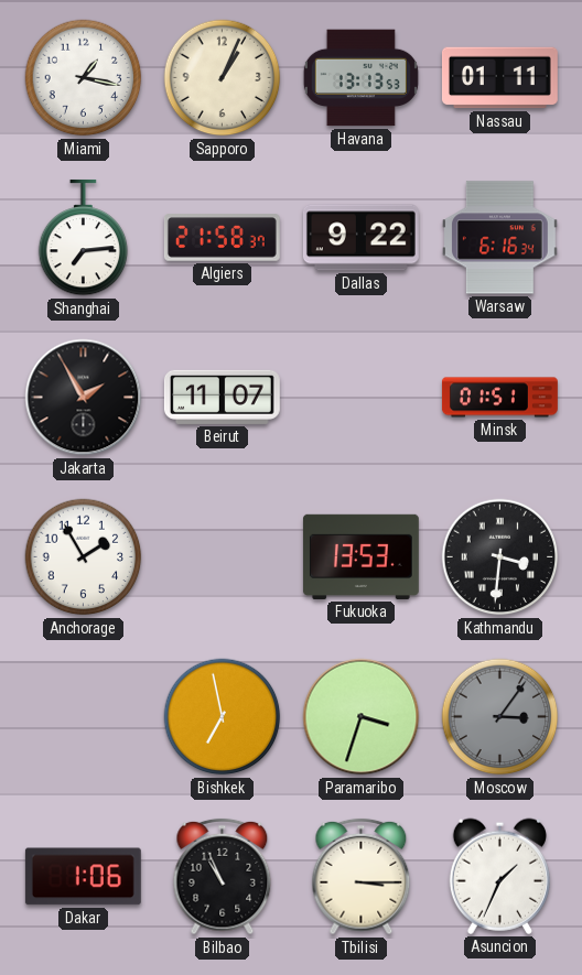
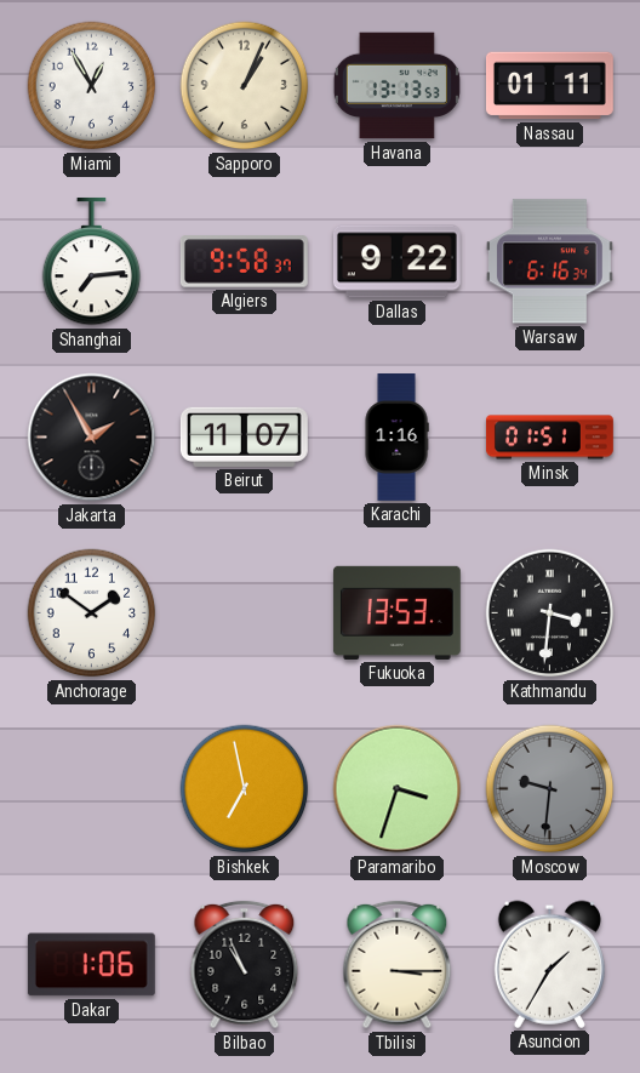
Miami: 1:17 -> 12:55 (92, 86)
Algiers: 21:58 -> 9:58 (244, 262)
Karachi: none -> 1:16 (396, 438)
Anchorage: 1:55 -> 1:51 (92, 613)
Moscow: 3:06 -> 9:31 (550, 789)
Asuncion: 1:34 -> 1:35 (549, 964)
